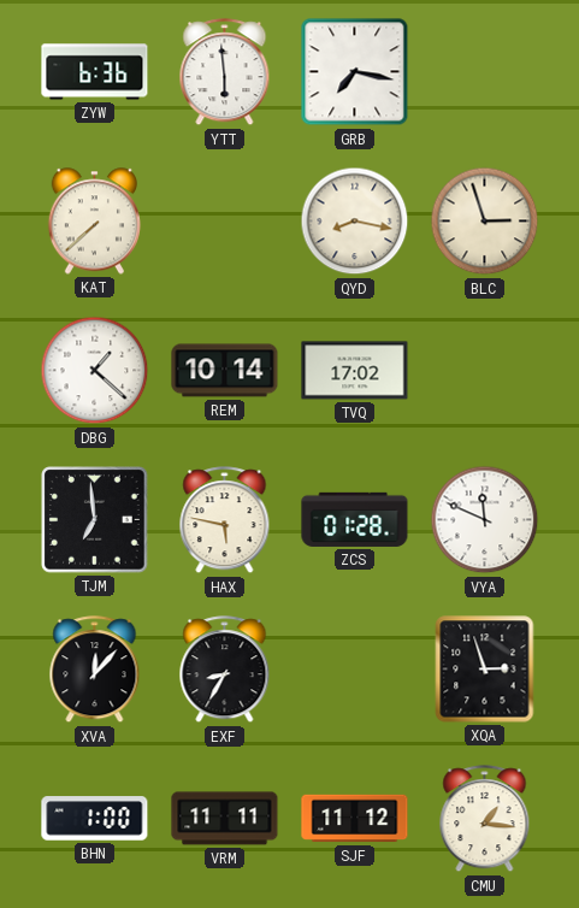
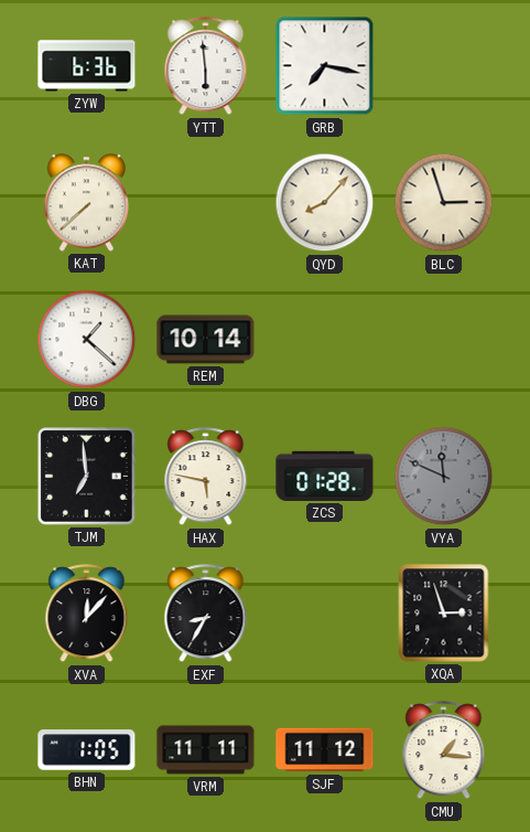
QYD: 8:17 -> 8:07 (325, 203)
TVQ: 17:02 -> none (355, 371)
VYA dial: white -> grey (444, 477)
BHN: 1:00 -> 1:05 (87, 750)
